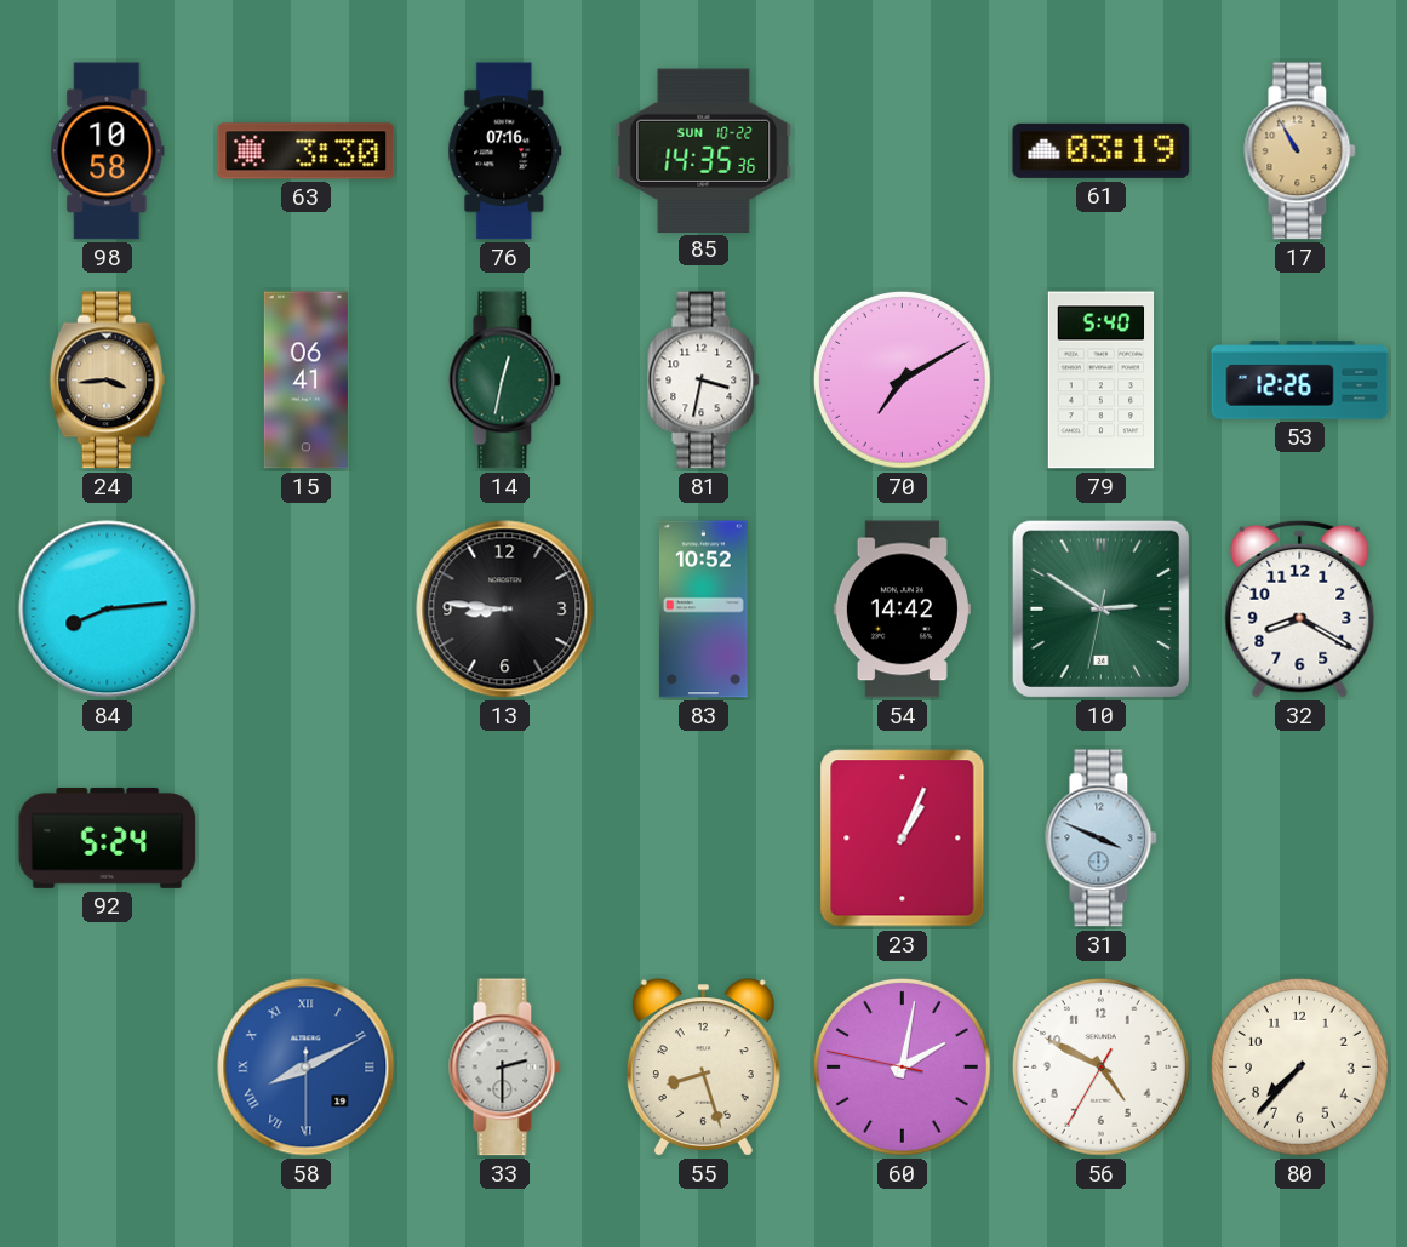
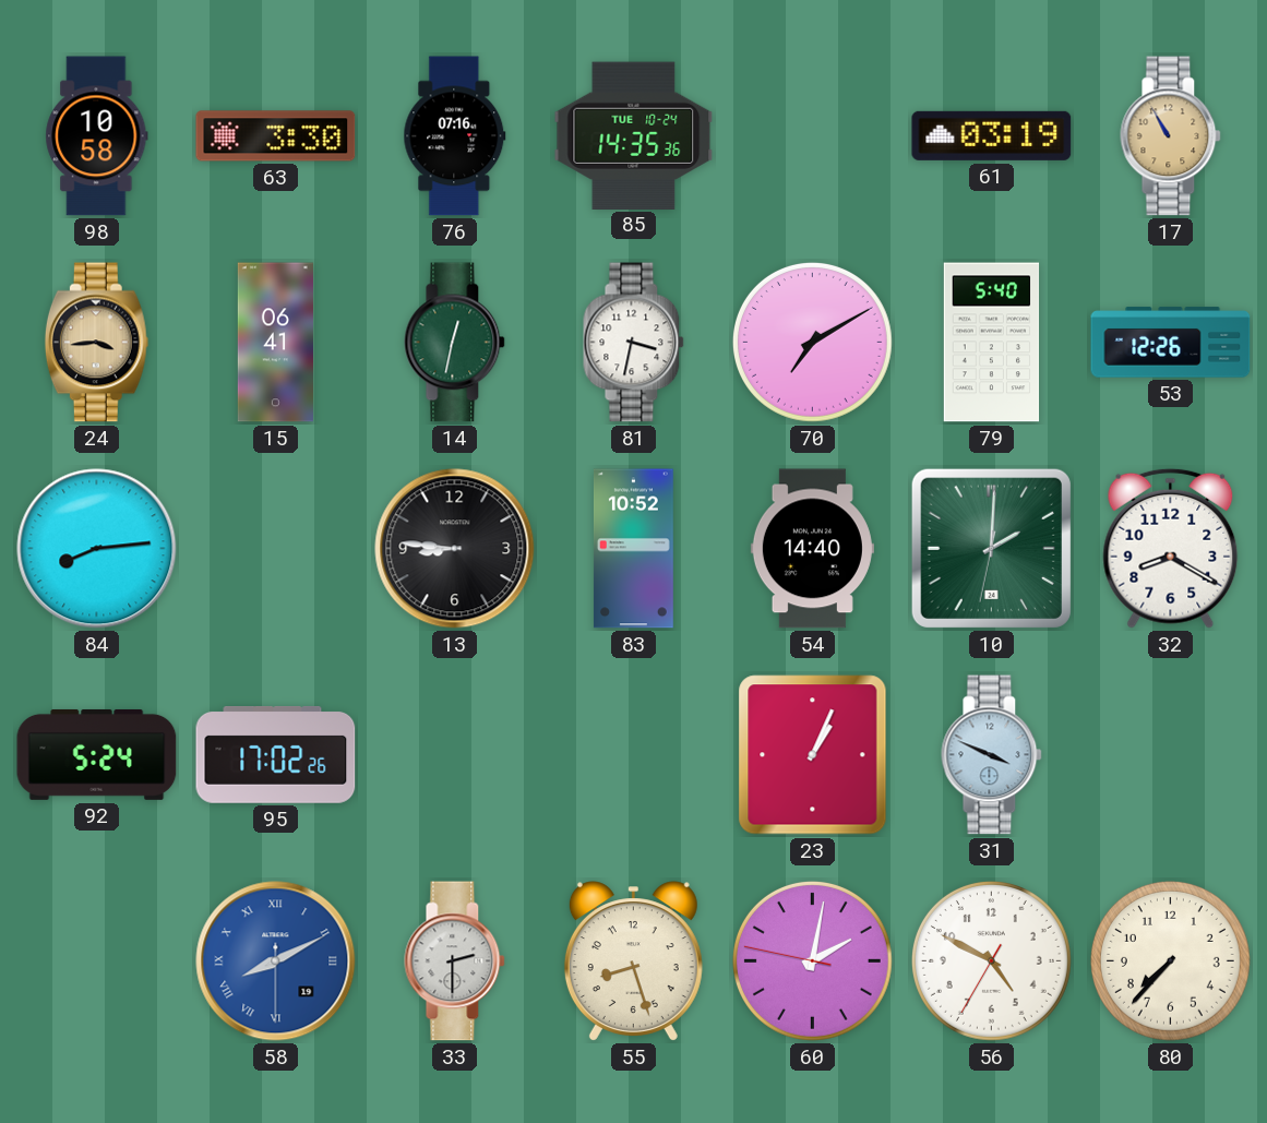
85 date: SUN 10-22 -> TUE 10-24 (634, 135)
54: 14:42 -> 14:40 (812, 549)
10: 2:50 -> 2:00 (991, 548)
95: none -> 17:02 (276, 755)
